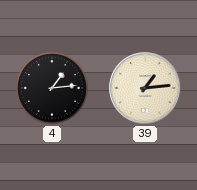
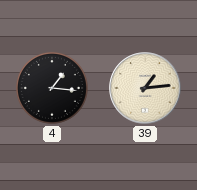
4: 1:14 -> 1:16 (52, 88)
